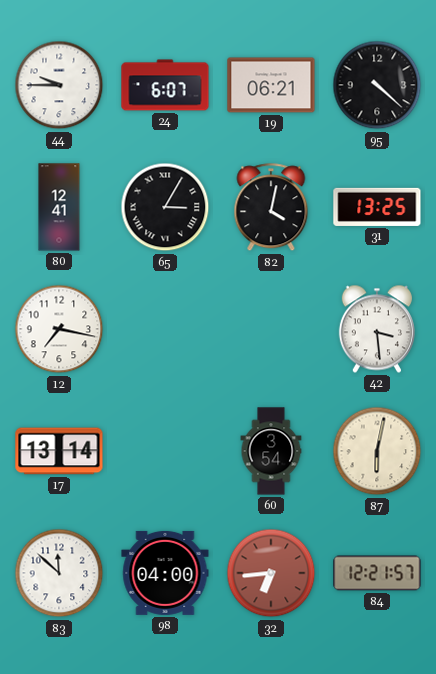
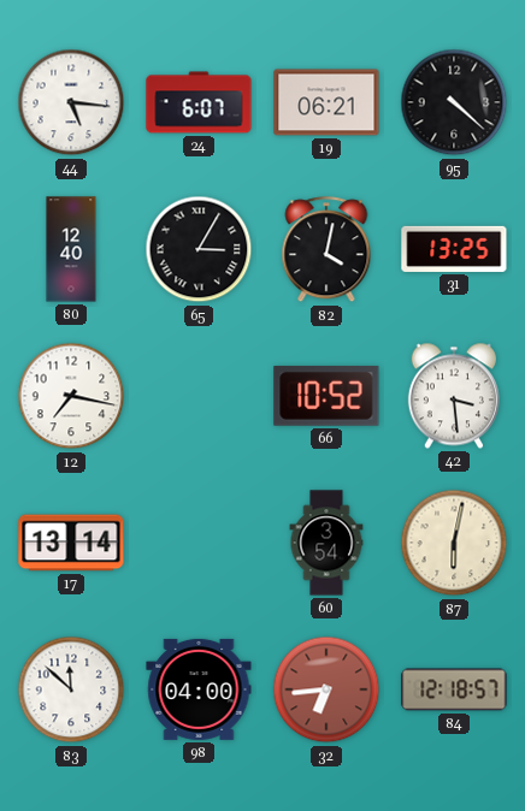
44: 9:45 -> 5:16 (71, 102)
80: 12:41 -> 12:40 (71, 249)
66: none -> 10:52 (326, 396)
84: 12:21 -> 12:18 (454, 689)
